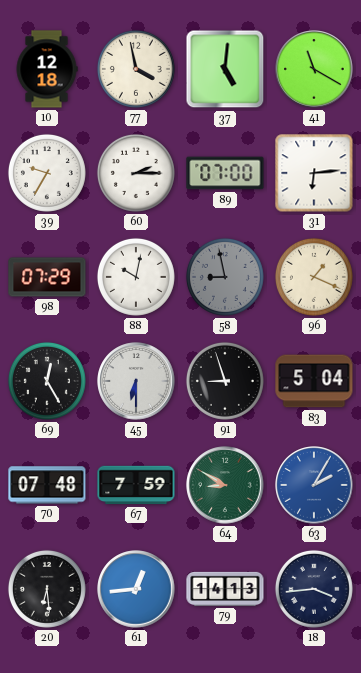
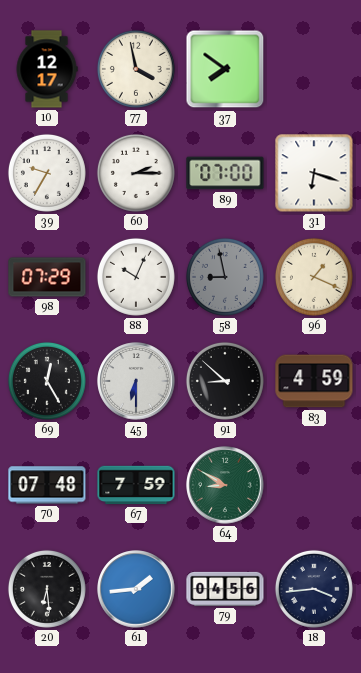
10: 12:18 -> 12:17 (47, 69)
37: 5:01 -> 7:51 (225, 69)
41: 11:20 -> none (314, 69)
31: 6:14 -> 6:18 (314, 173)
88: 10:02 -> 10:04 (136, 277)
91: 8:57 -> 8:52 (225, 381)
83: 5:04 -> 4:59 (314, 381)
63: 2:05 -> none (314, 485)
61: 12:44 -> 1:44 (136, 589)
79: 14:13 -> 04:56 (225, 589)
